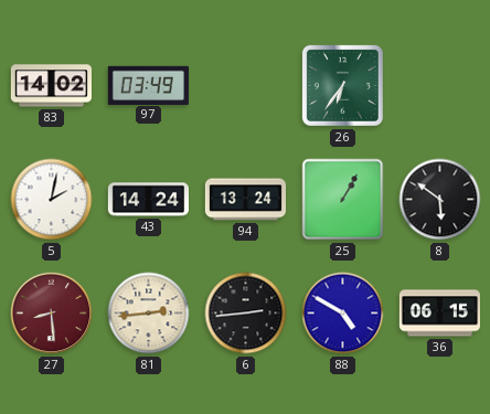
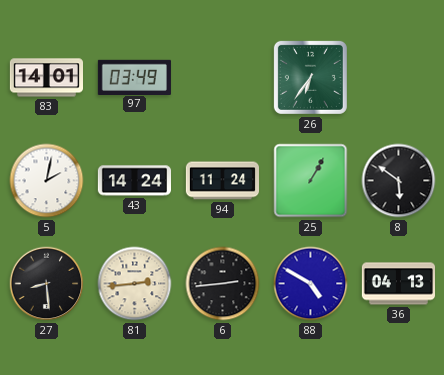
83: 14:02 -> 14:01 (46, 78)
94: 13:24 -> 11:24 (222, 181)
27 dial: burgundy -> black (47, 284)
36: 06:15 -> 04:13 (398, 284)
